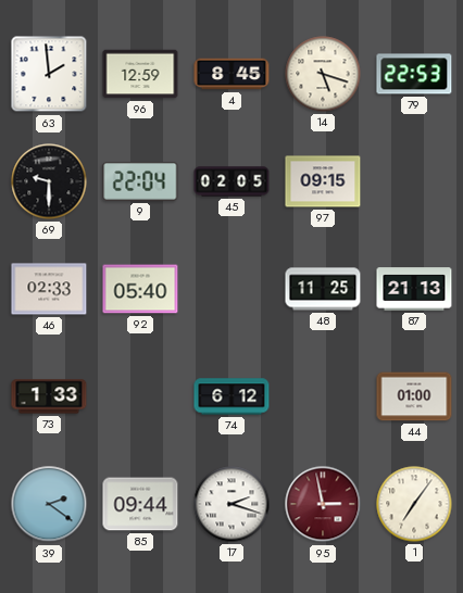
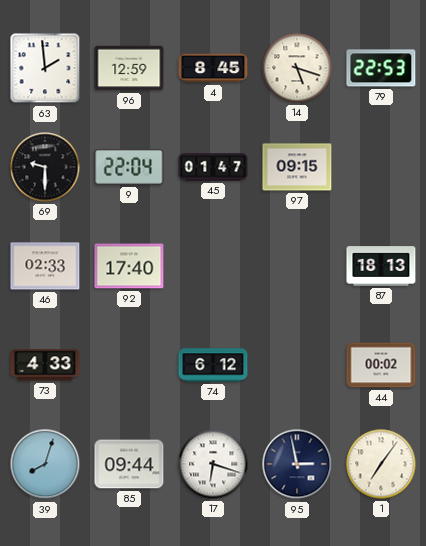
45: 02:05 -> 01:47 (213, 167)
92: 05:40 -> 17:40 (129, 266)
48: 11:25 -> none (323, 289)
87: 21:13 -> 18:13 (381, 266)
73: 1:33 -> 4:33 (45, 365)
44: 01:00 -> 00:02 (381, 365)
39: 2:21 -> 8:03 (45, 464)
17: 2:18 -> 6:18 (213, 464)
95 dial: burgundy -> navy (297, 464)
